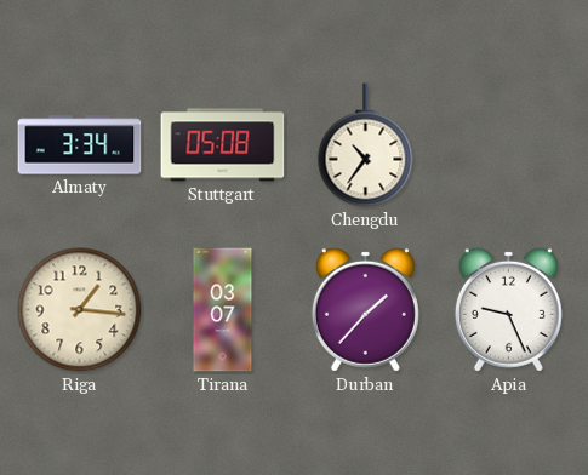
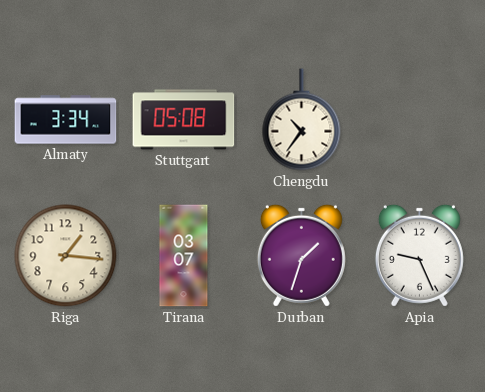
Durban: 1:37 -> 1:33 (301, 255)
